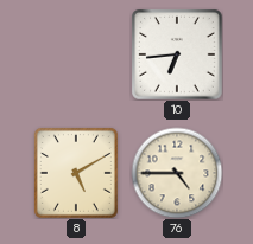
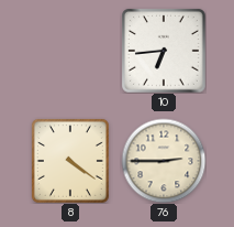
8: 5:10 -> 4:21 (70, 161)
76: 4:45 -> 2:45 (164, 161)
